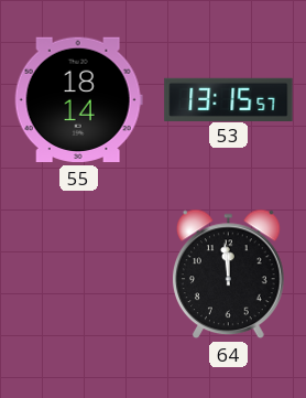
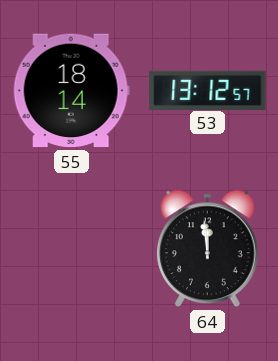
53: 13:15 -> 13:12 (208, 90)
